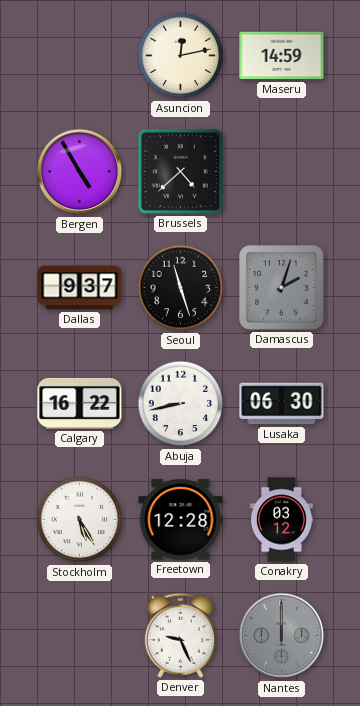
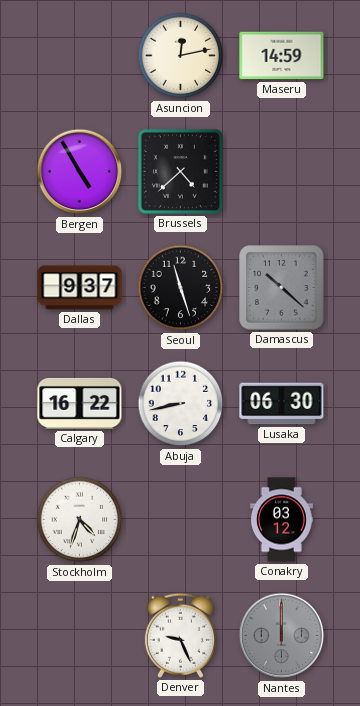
Damascus: 2:03 -> 10:22 (282, 288)
Stockholm: 5:25 -> 4:33 (80, 520)
Freetown: 12:28 -> none (181, 520)
